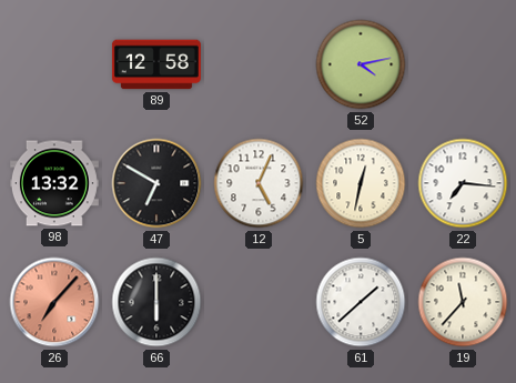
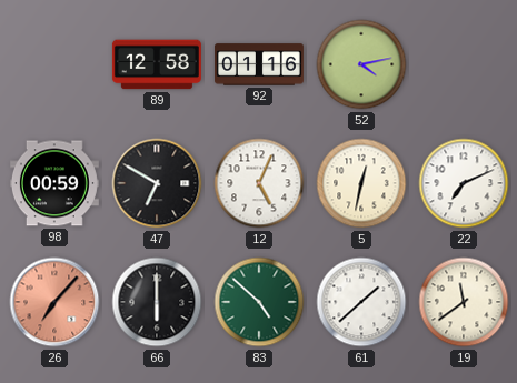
92: none -> 01:16 (259, 64)
98: 13:32 -> 00:59 (54, 183)
22: 7:16 -> 7:11 (464, 183)
83: none -> 4:52 (259, 302)
19: 11:37 -> 11:39 (464, 302)
